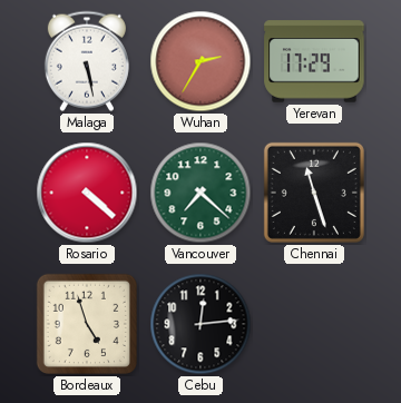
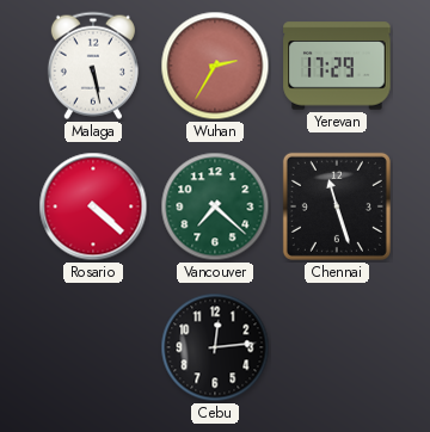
Bordeaux: 4:57 -> none (87, 324)
